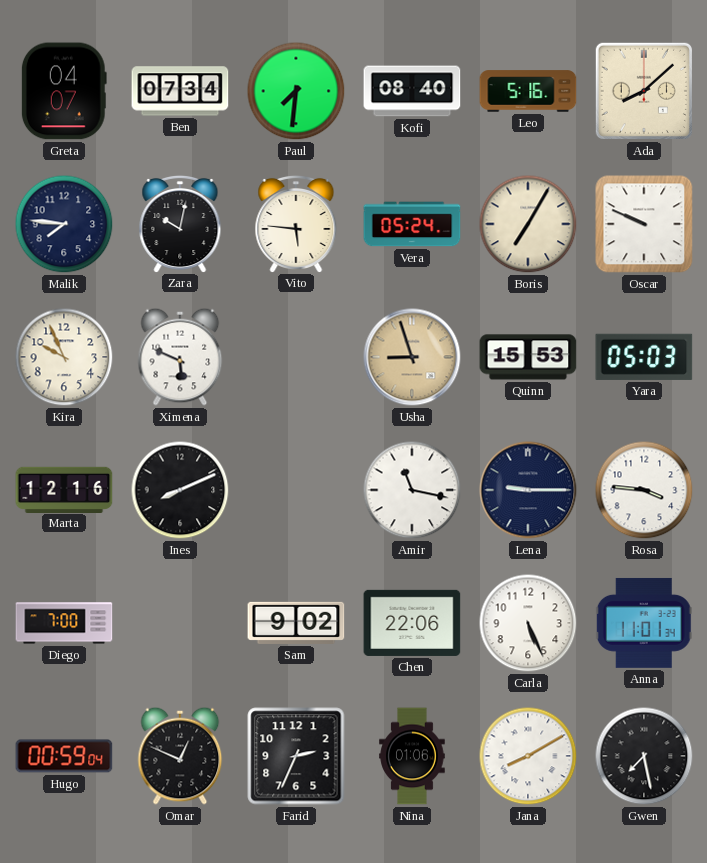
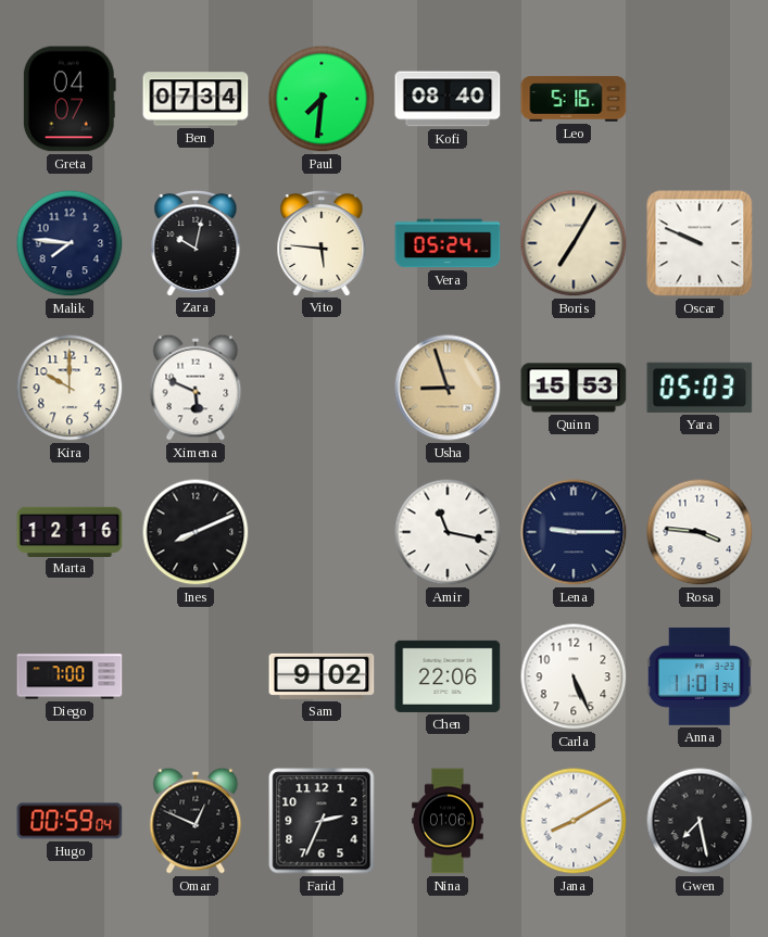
Ada: 8:08 -> none (644, 91)
Kira: 9:56 -> 10:00 (70, 388)
